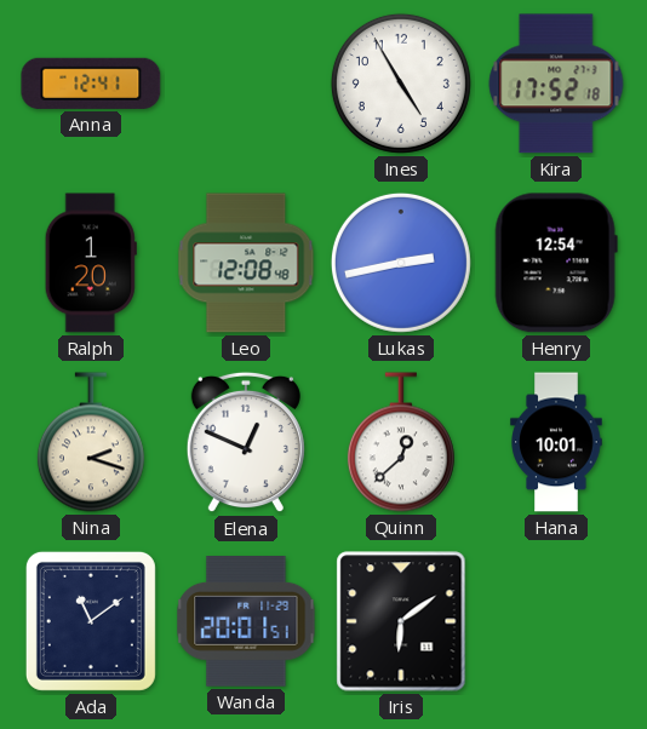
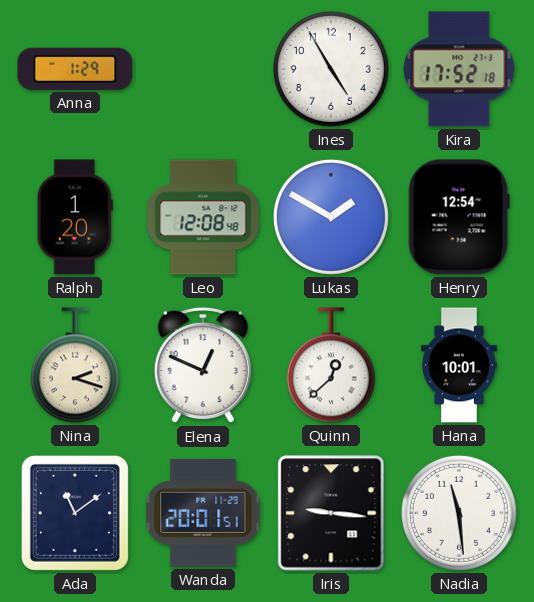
Anna: 12:41 -> 1:29 (75, 69)
Lukas: 2:43 -> 1:50 (331, 217)
Iris: 6:09 -> 9:16 (331, 513)
Nadia: none -> 11:29 (459, 513)
